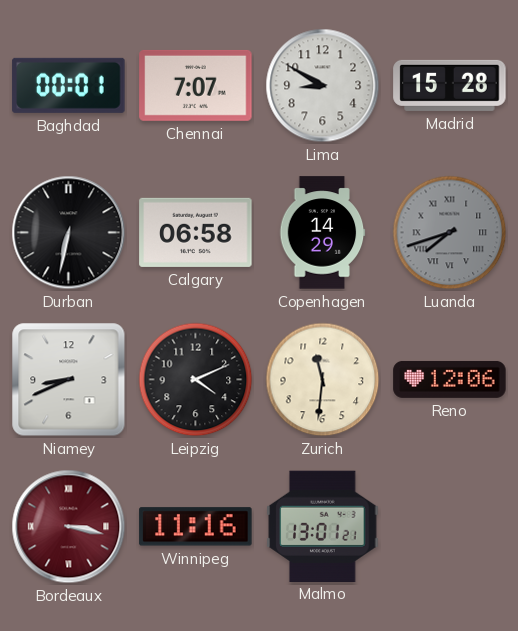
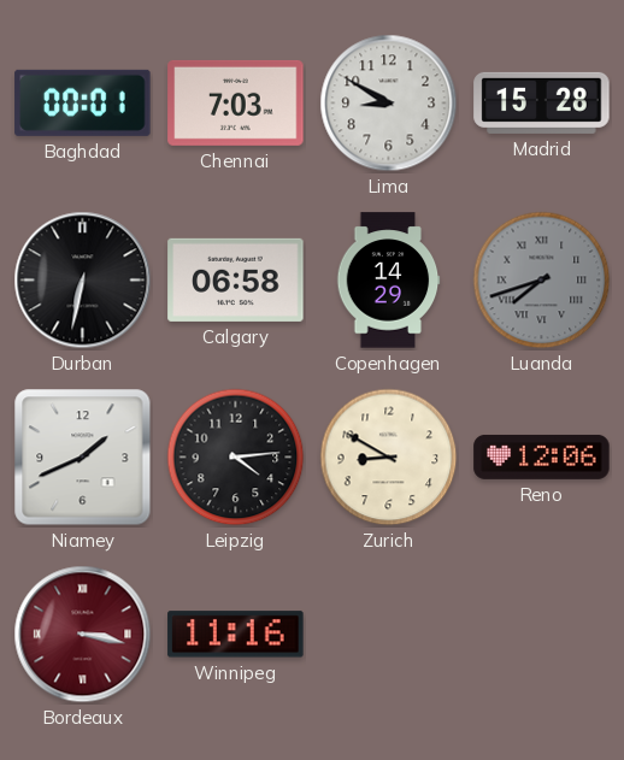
Chennai: 7:07 -> 7:03 (236, 102)
Niamey: 8:41 -> 1:41 (83, 458)
Leipzig: 4:11 -> 4:14 (236, 458)
Zurich: 11:31 -> 8:50 (389, 458)
Malmo: 13:01 -> none (323, 526)
